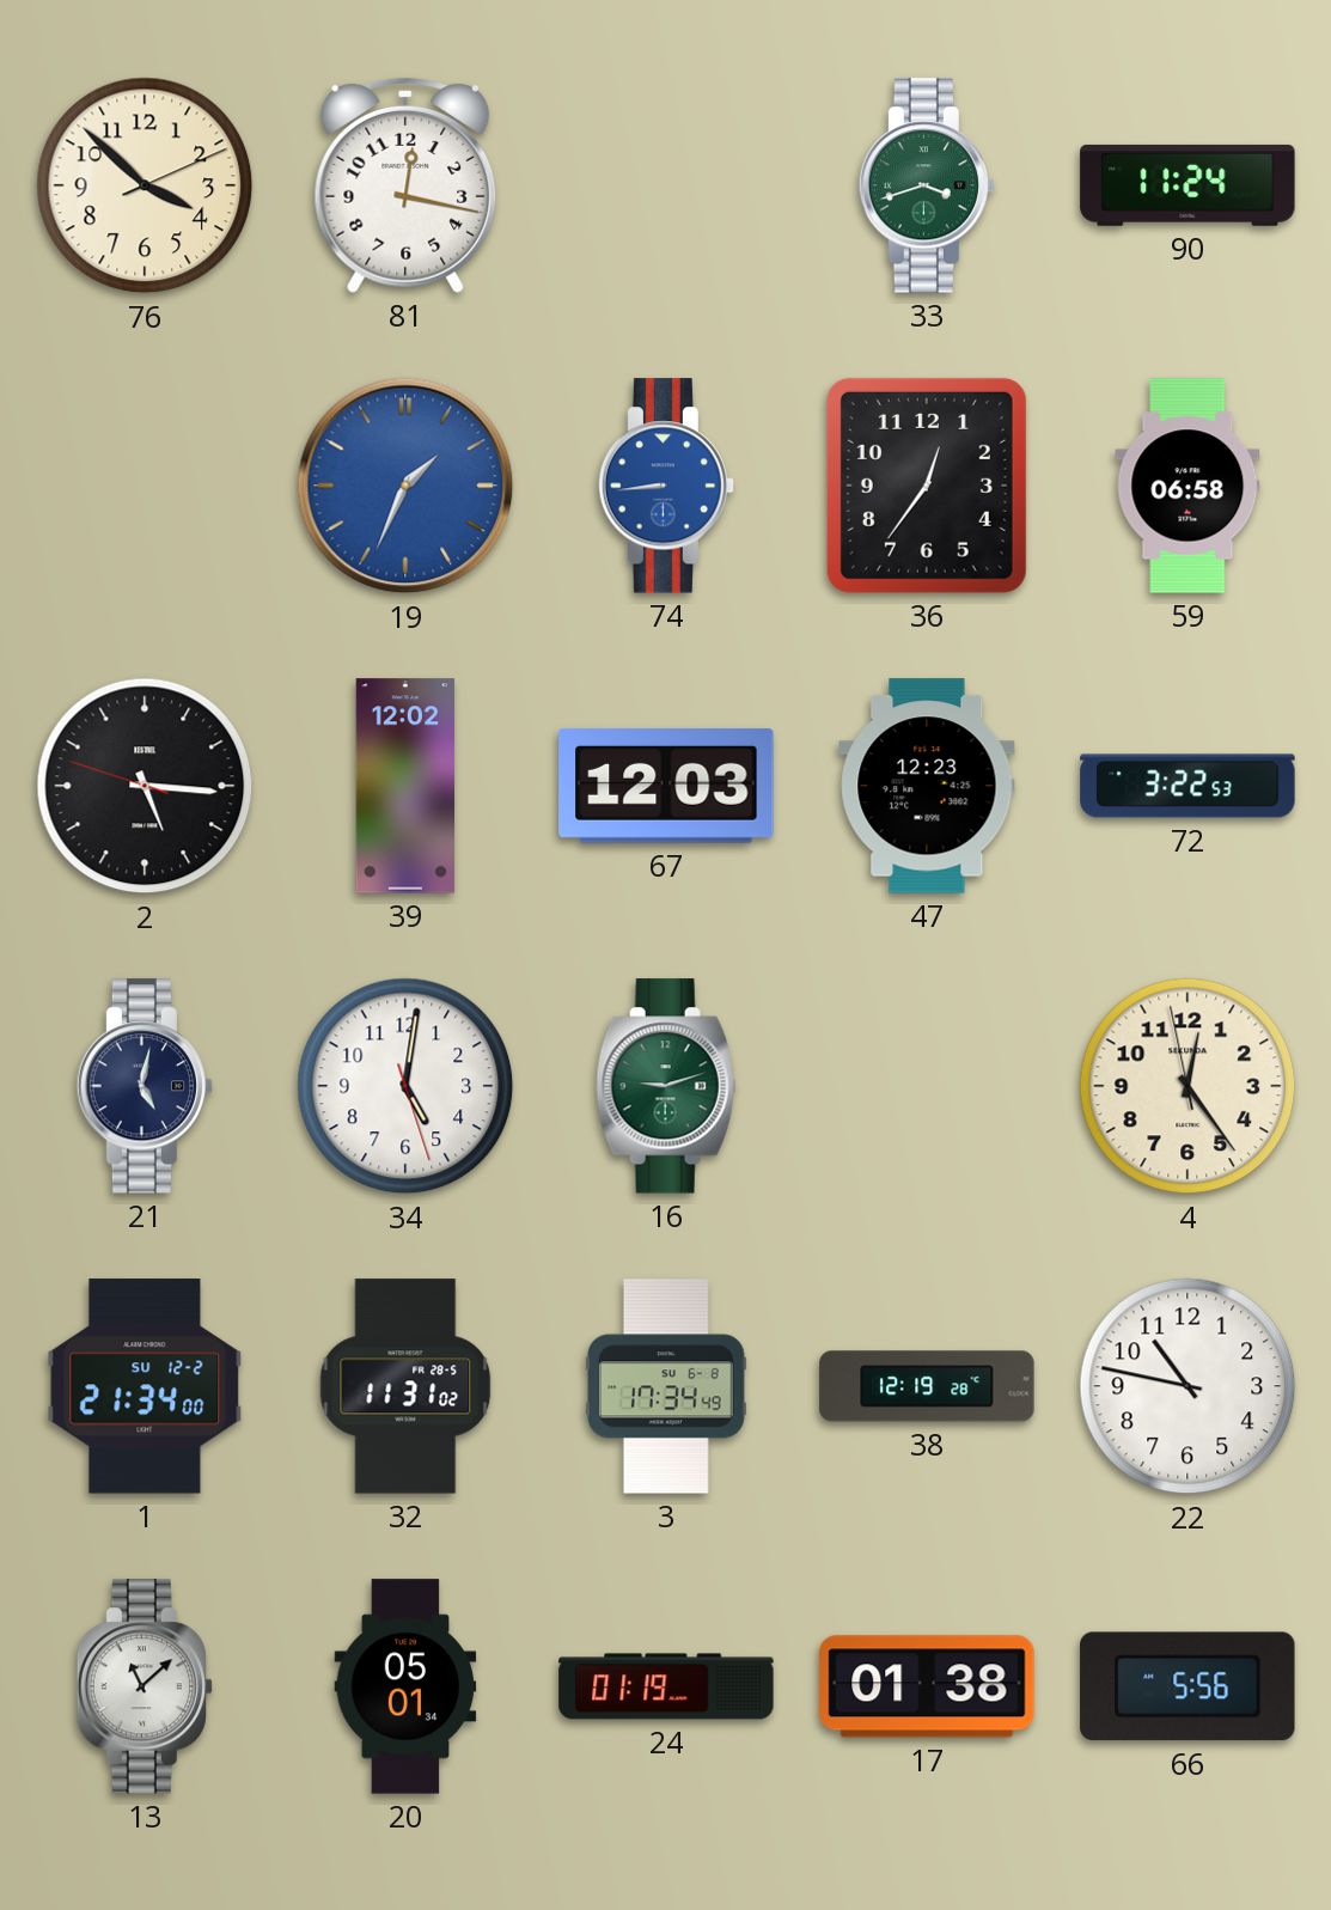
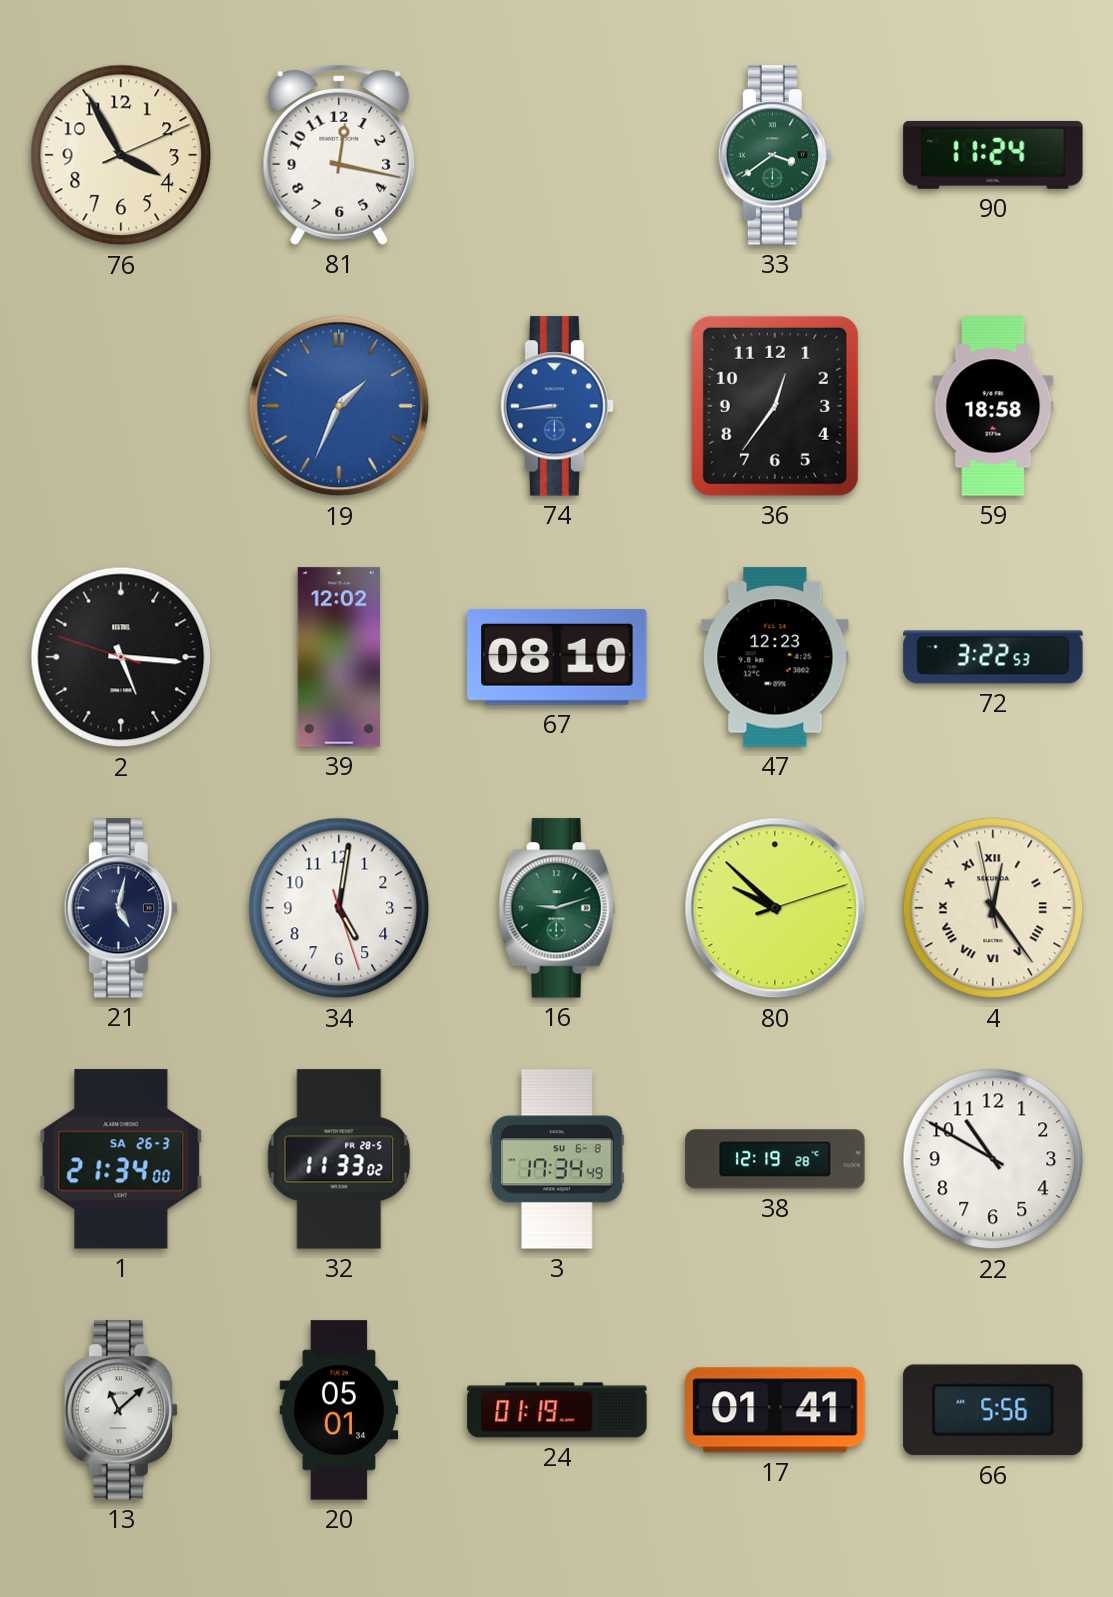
76: 3:52 -> 3:55 (121, 155)
33: 3:42 -> 3:39 (775, 155)
59: 06:58 -> 18:58 (993, 406)
67: 12:03 -> 08:10 (557, 658)
80: none -> 9:52 (775, 908)
4 numerals: Arabic -> Roman (993, 908)
1 date: SU 12-2 -> SA 26-3 (121, 1159)
32: 11:31 -> 11:33 (339, 1159)
22: 10:47 -> 10:50 (993, 1159)
17: 01:38 -> 01:41 (775, 1410)
